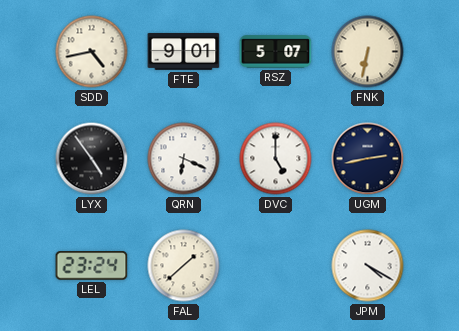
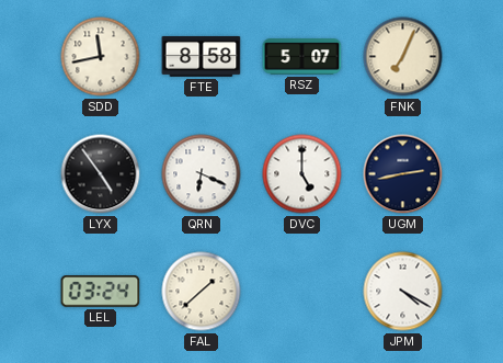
SDD: 4:43 -> 11:43 (101, 57)
FTE: 9:01 -> 8:58 (202, 56)
FNK: 6:32 -> 7:04 (403, 57)
LEL: 23:24 -> 03:24 (101, 292)
